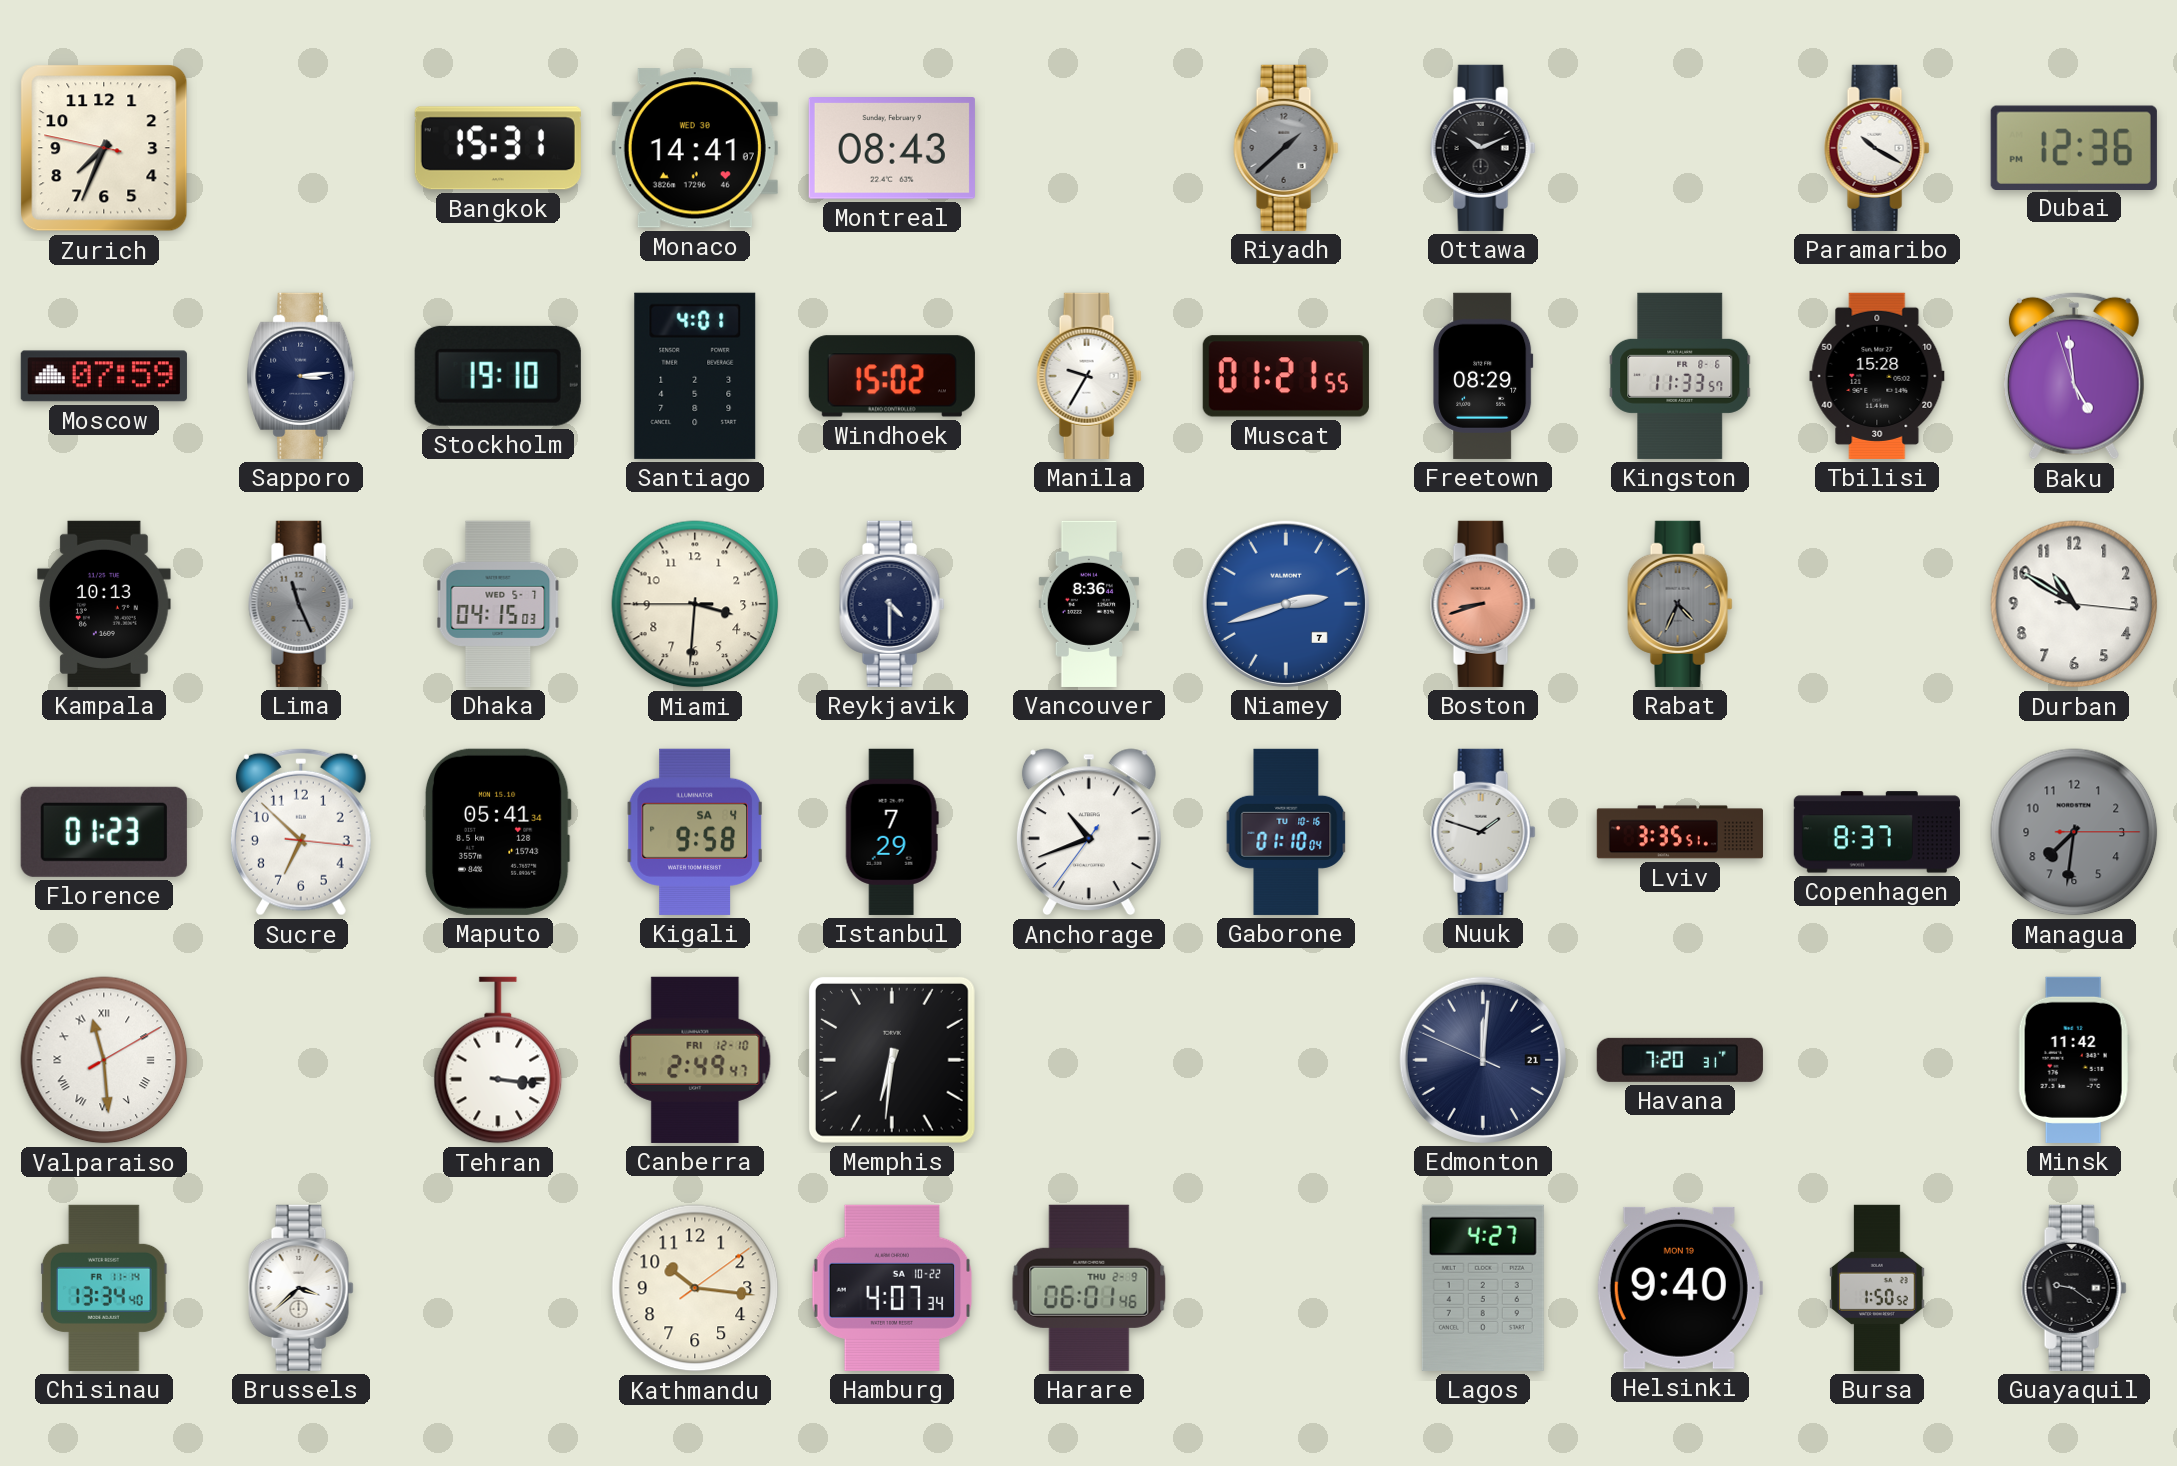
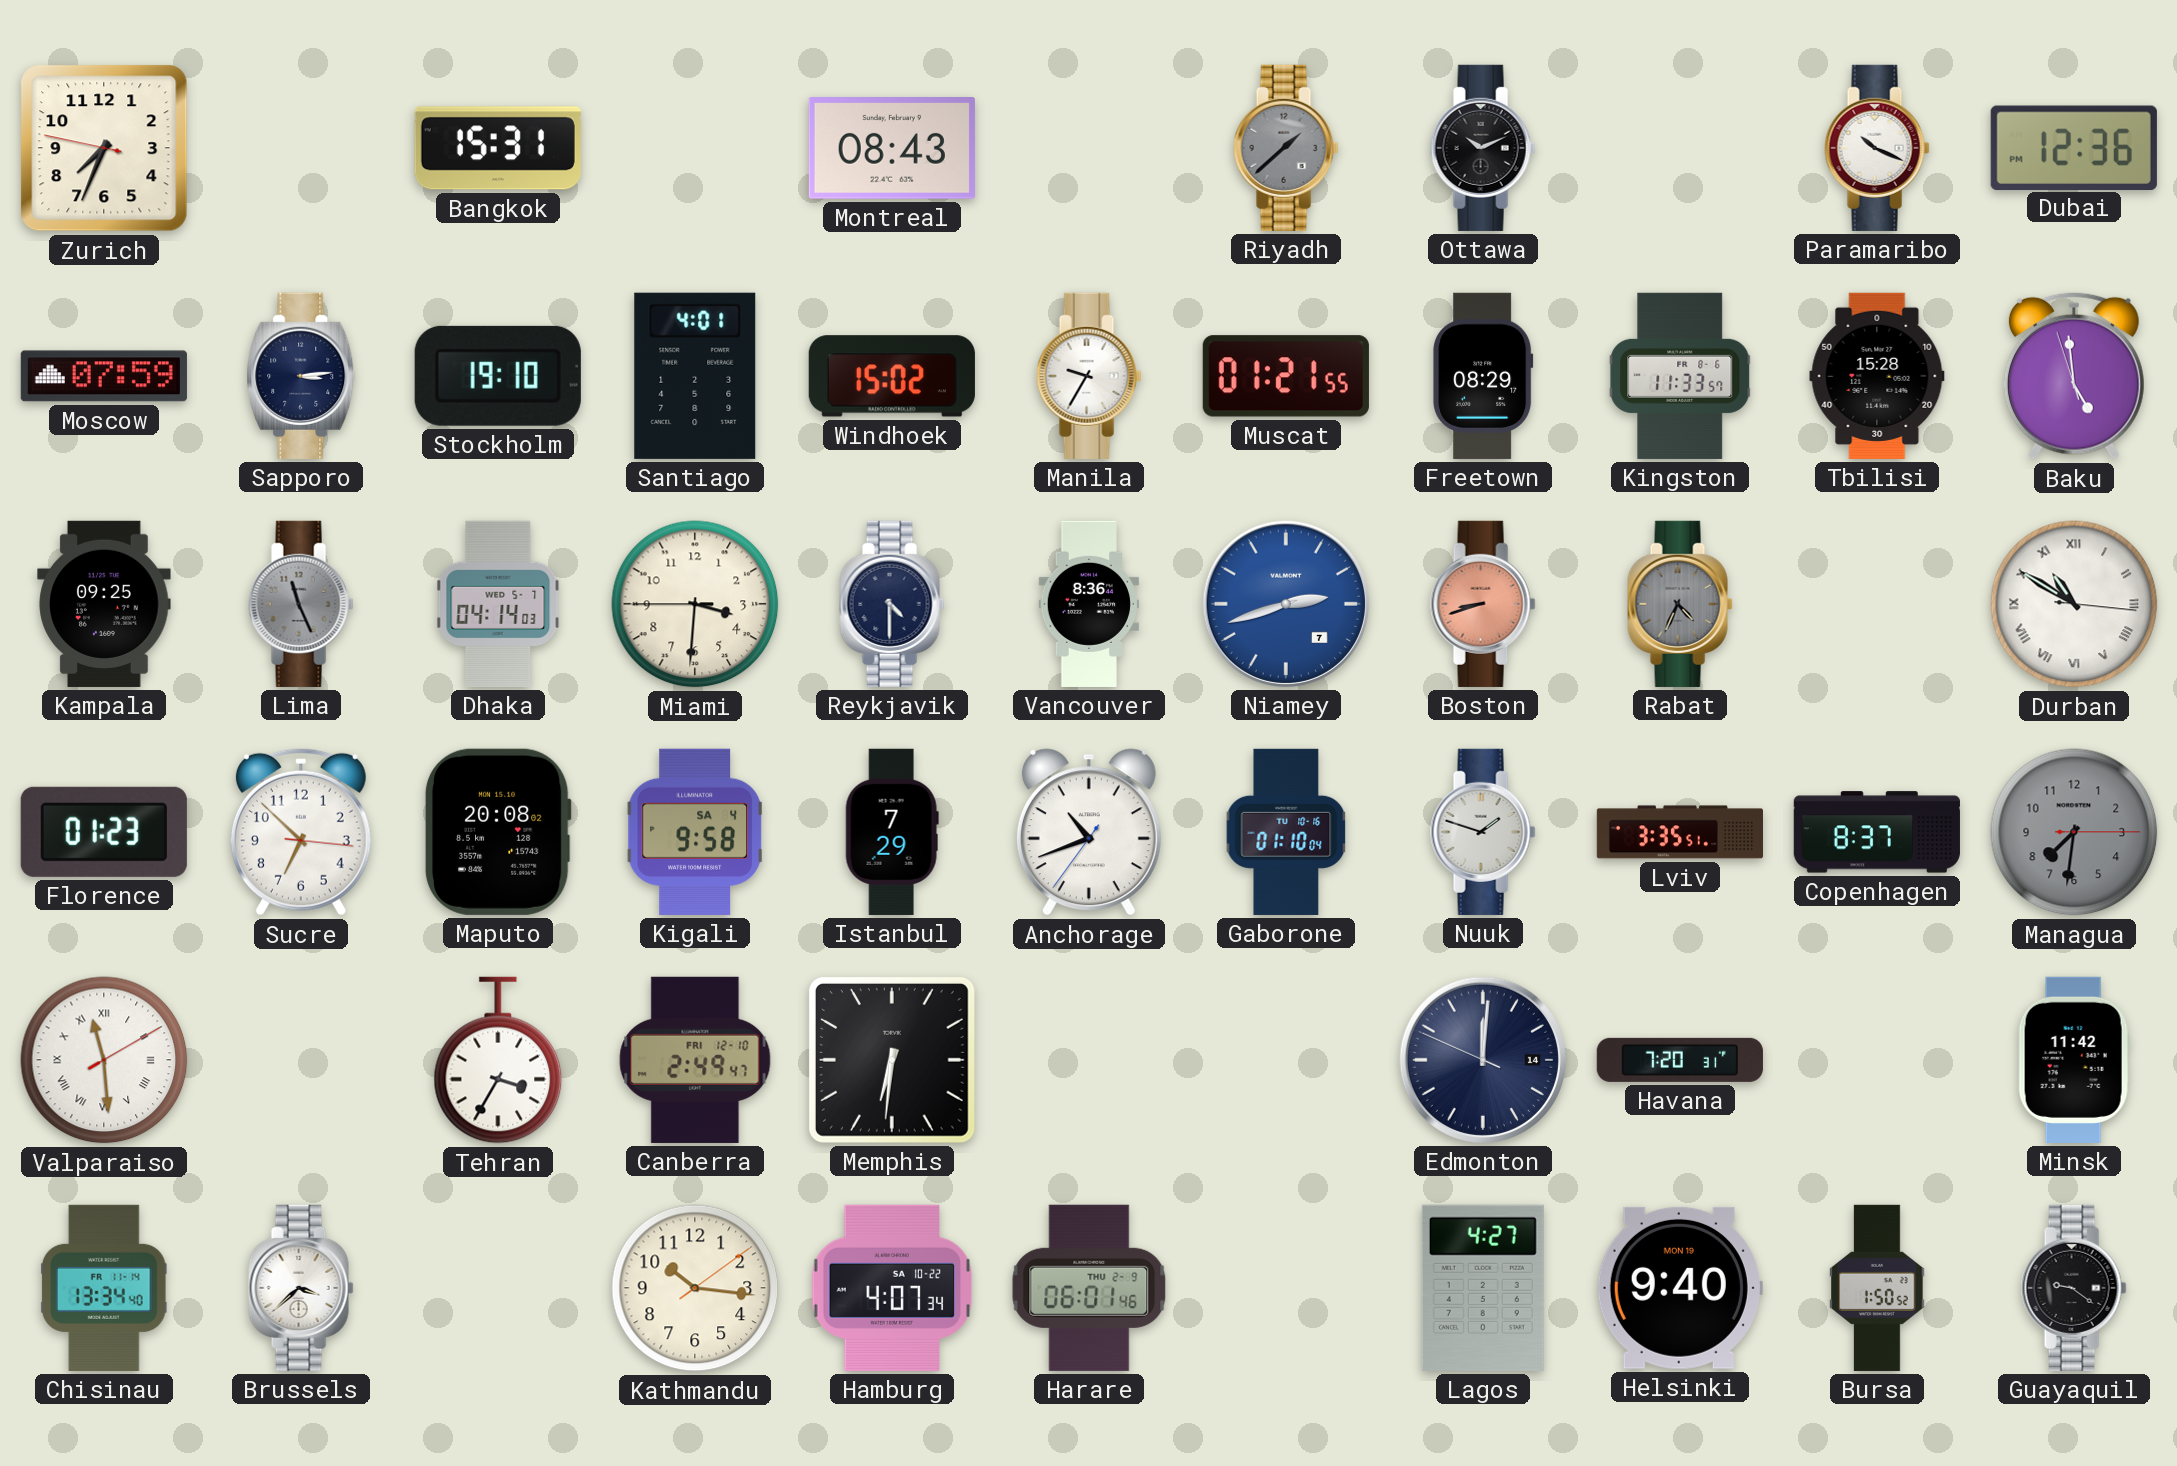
Monaco: 14:41 -> none (695, 148)
Paramaribo: 10:20 -> 10:19 (1877, 148)
Kampala: 10:13 -> 09:25 (104, 604)
Dhaka: 04:15 -> 04:14 (498, 604)
Durban numerals: Arabic -> Roman (2074, 604)
Maputo: 05:41 -> 20:08 (498, 832)
Tehran: 3:16 -> 3:35 (498, 1060)
Edmonton date: 21 -> 14 (1483, 1060)
